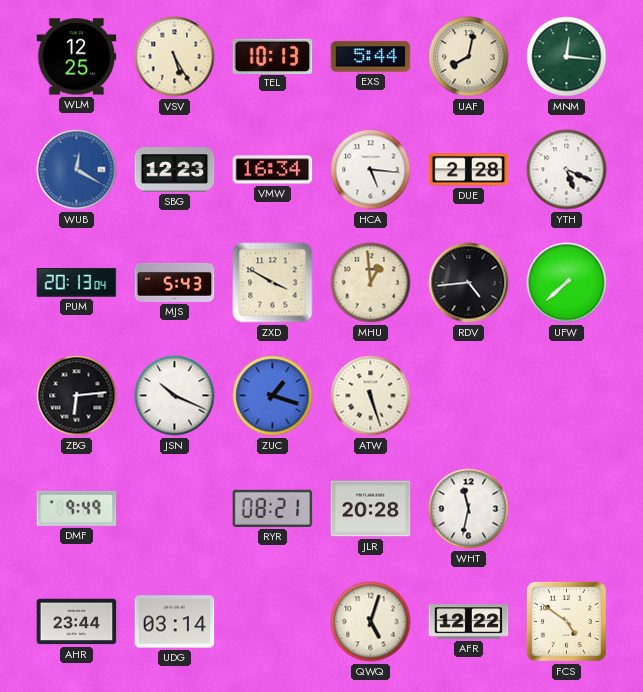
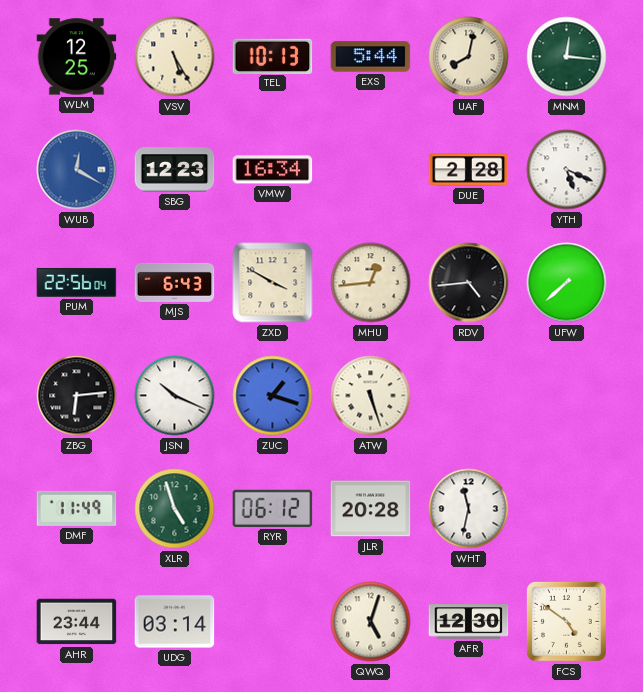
HCA: 5:16 -> none (371, 170)
PUM: 20:13 -> 22:56 (77, 282)
MJS: 5:43 -> 6:43 (175, 282)
MHU: 12:59 -> 12:44 (371, 283)
DMF: 9:49 -> 11:49 (77, 508)
XLR: none -> 4:57 (175, 509)
RYR: 08:21 -> 06:12 (273, 508)
AFR: 12:22 -> 12:30 (469, 622)
